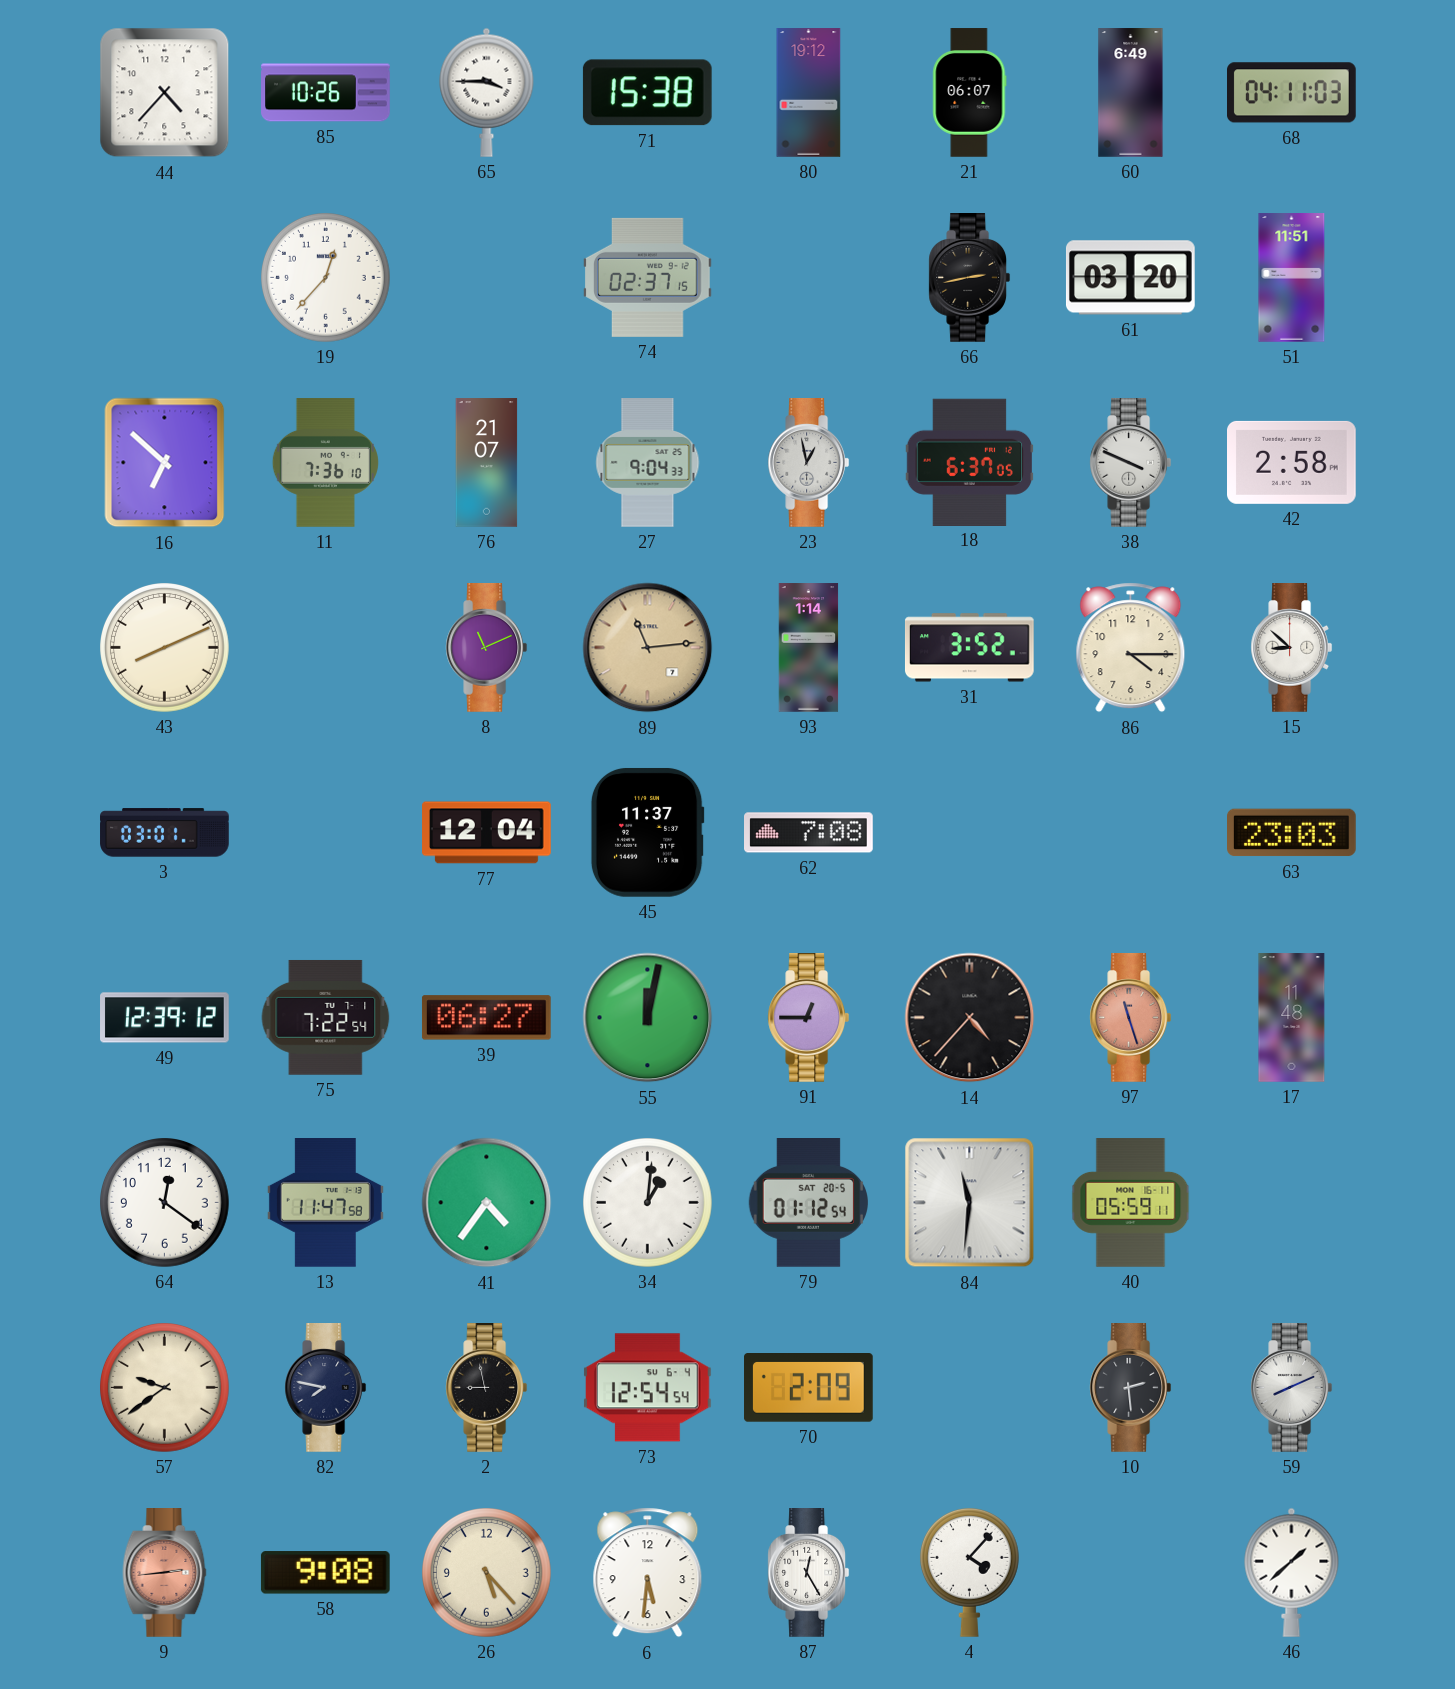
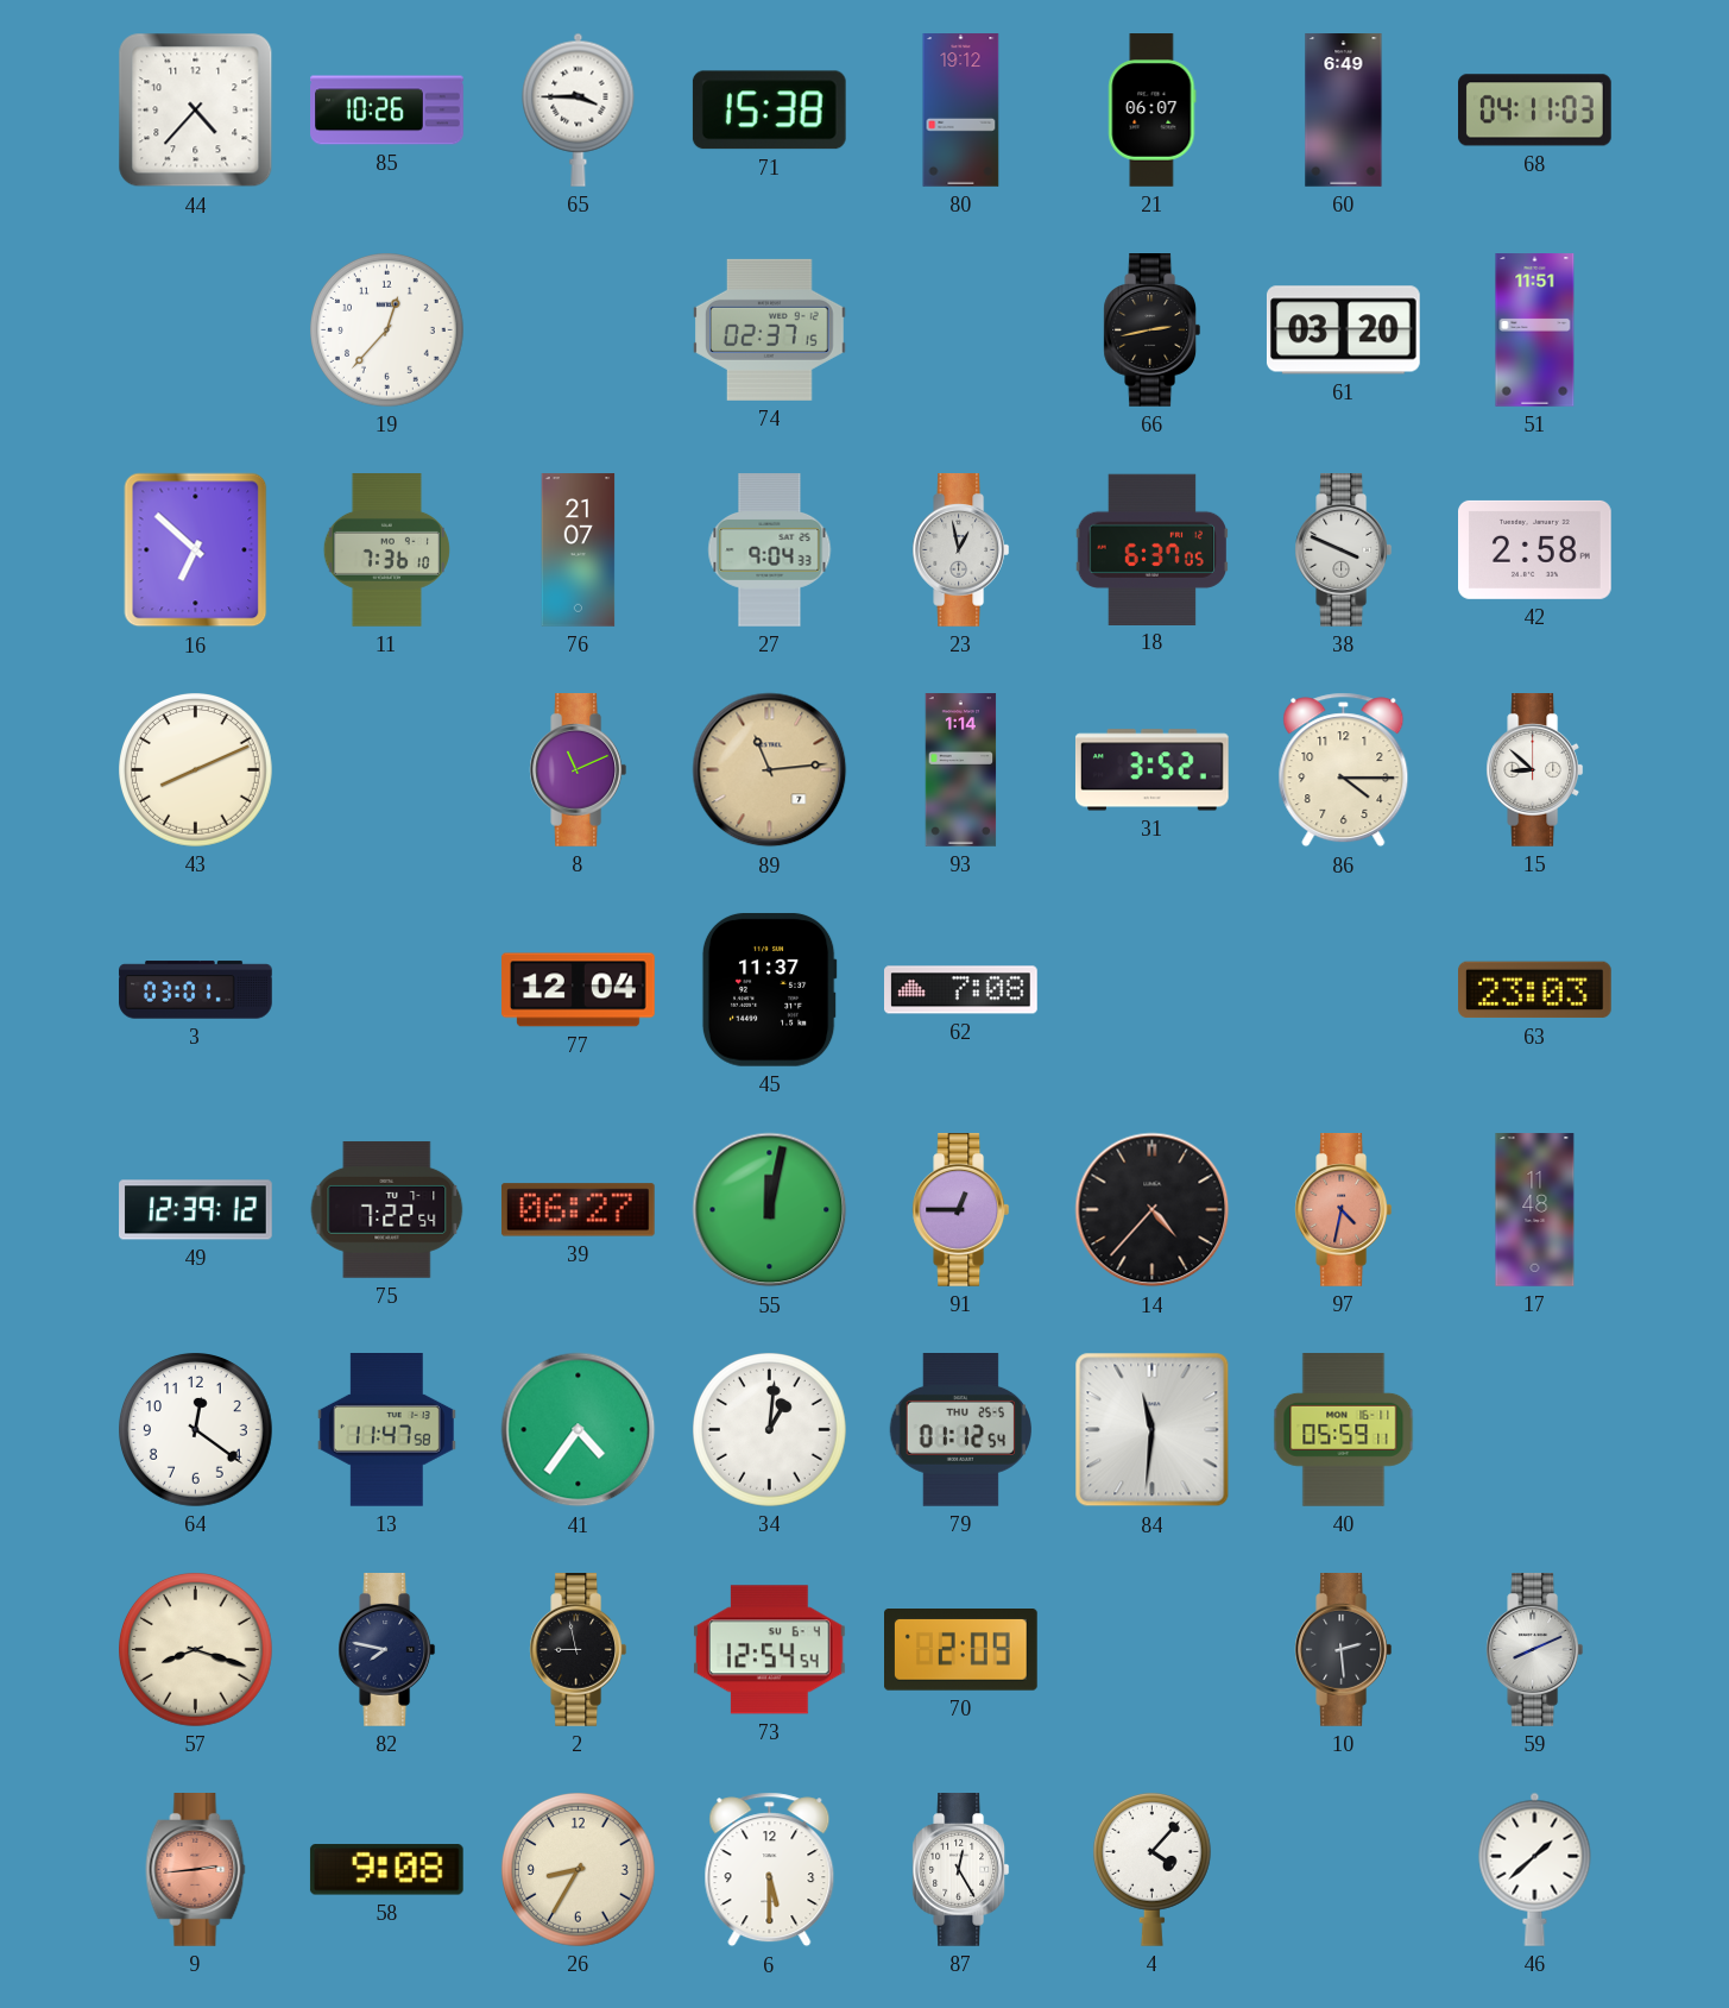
97: 11:27 -> 4:32 (1344, 1210)
79 date: SAT 20-5 -> THU 25-5 (960, 1430)
57: 9:39 -> 8:18 (196, 1650)
26: 5:23 -> 8:35 (579, 1870)
6: 5:31 -> 5:30 (770, 1870)
